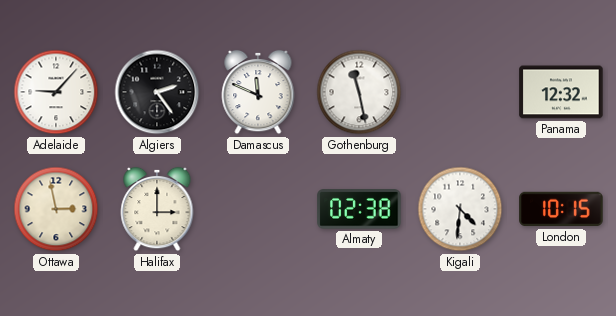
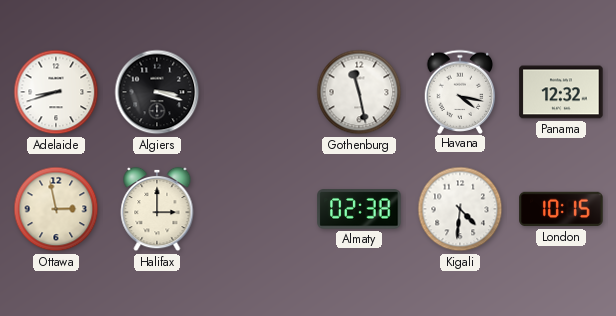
Adelaide: 9:07 -> 8:42 (56, 92)
Algiers: 2:24 -> 3:18 (157, 92)
Damascus: 11:49 -> none (258, 92)
Havana: none -> 4:17 (460, 91)
